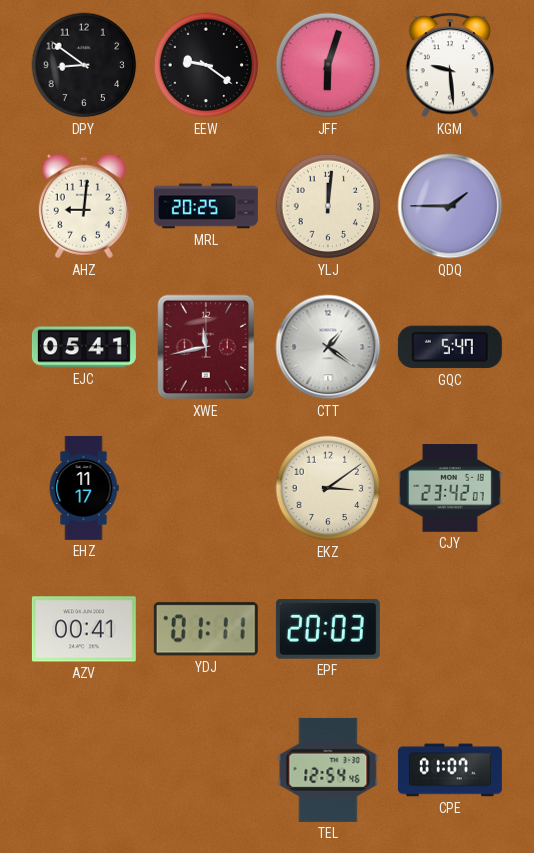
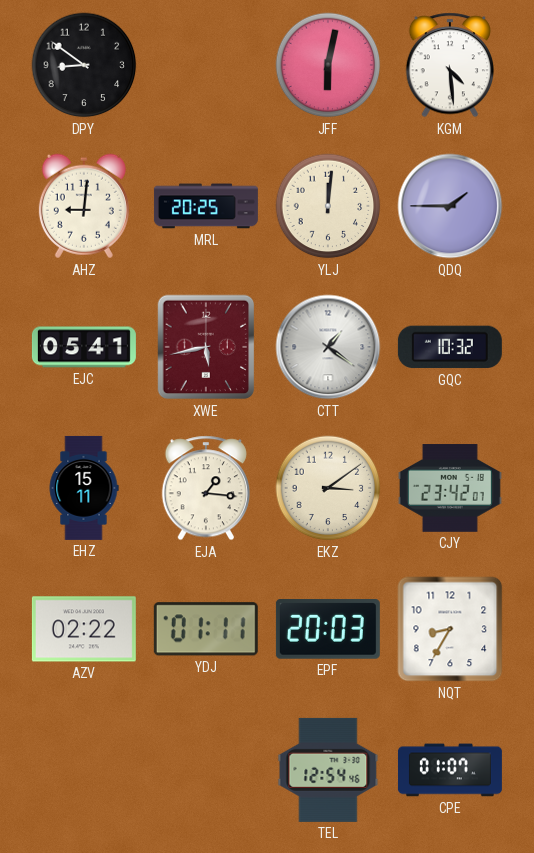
EEW: 9:21 -> none (206, 65)
JFF: 6:03 -> 6:02 (328, 65)
KGM: 9:29 -> 4:29 (449, 65)
XWE: 11:43 -> 5:43 (206, 347)
GQC: 5:47 -> 10:32 (450, 347)
EHZ: 11:17 -> 15:11 (84, 488)
EJA: none -> 1:16 (205, 488)
AZV: 00:41 -> 02:22 (84, 629)
NQT: none -> 8:35 (450, 629)
